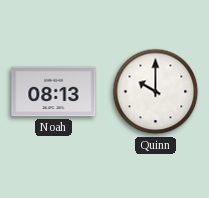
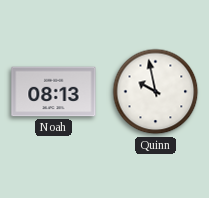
Quinn: 10:00 -> 9:58 (156, 92)
